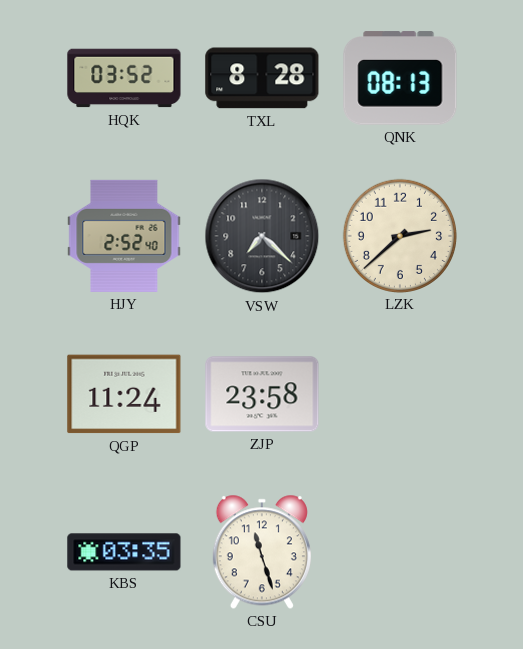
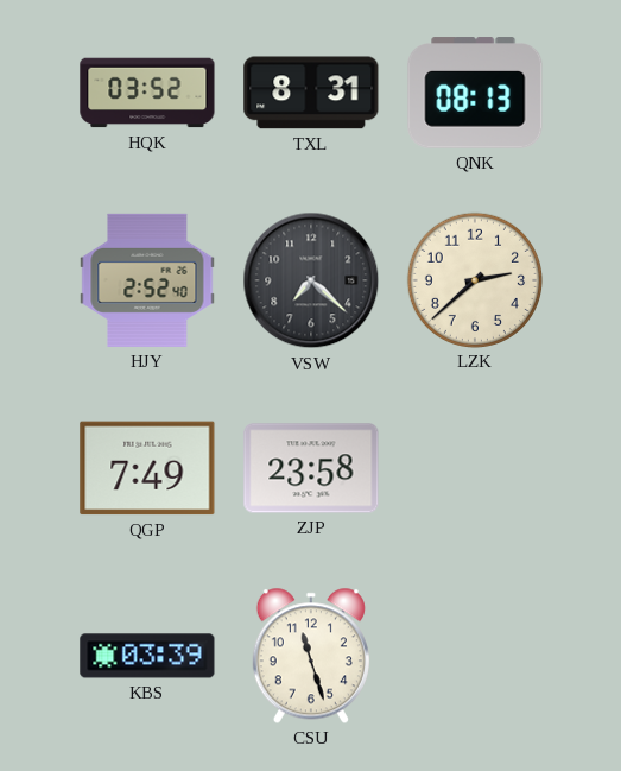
TXL: 8:28 -> 8:31 (311, 93)
QGP: 11:24 -> 7:49 (147, 468)
KBS: 03:35 -> 03:39 (147, 656)
